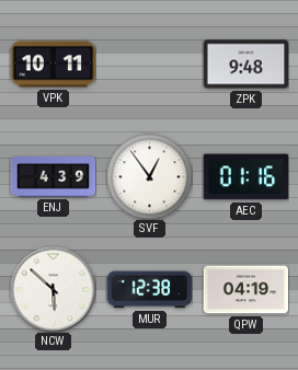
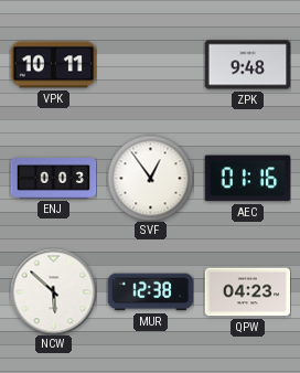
ENJ: 4:39 -> 0:03 (53, 179)
QPW: 04:19 -> 04:23 (247, 292)
